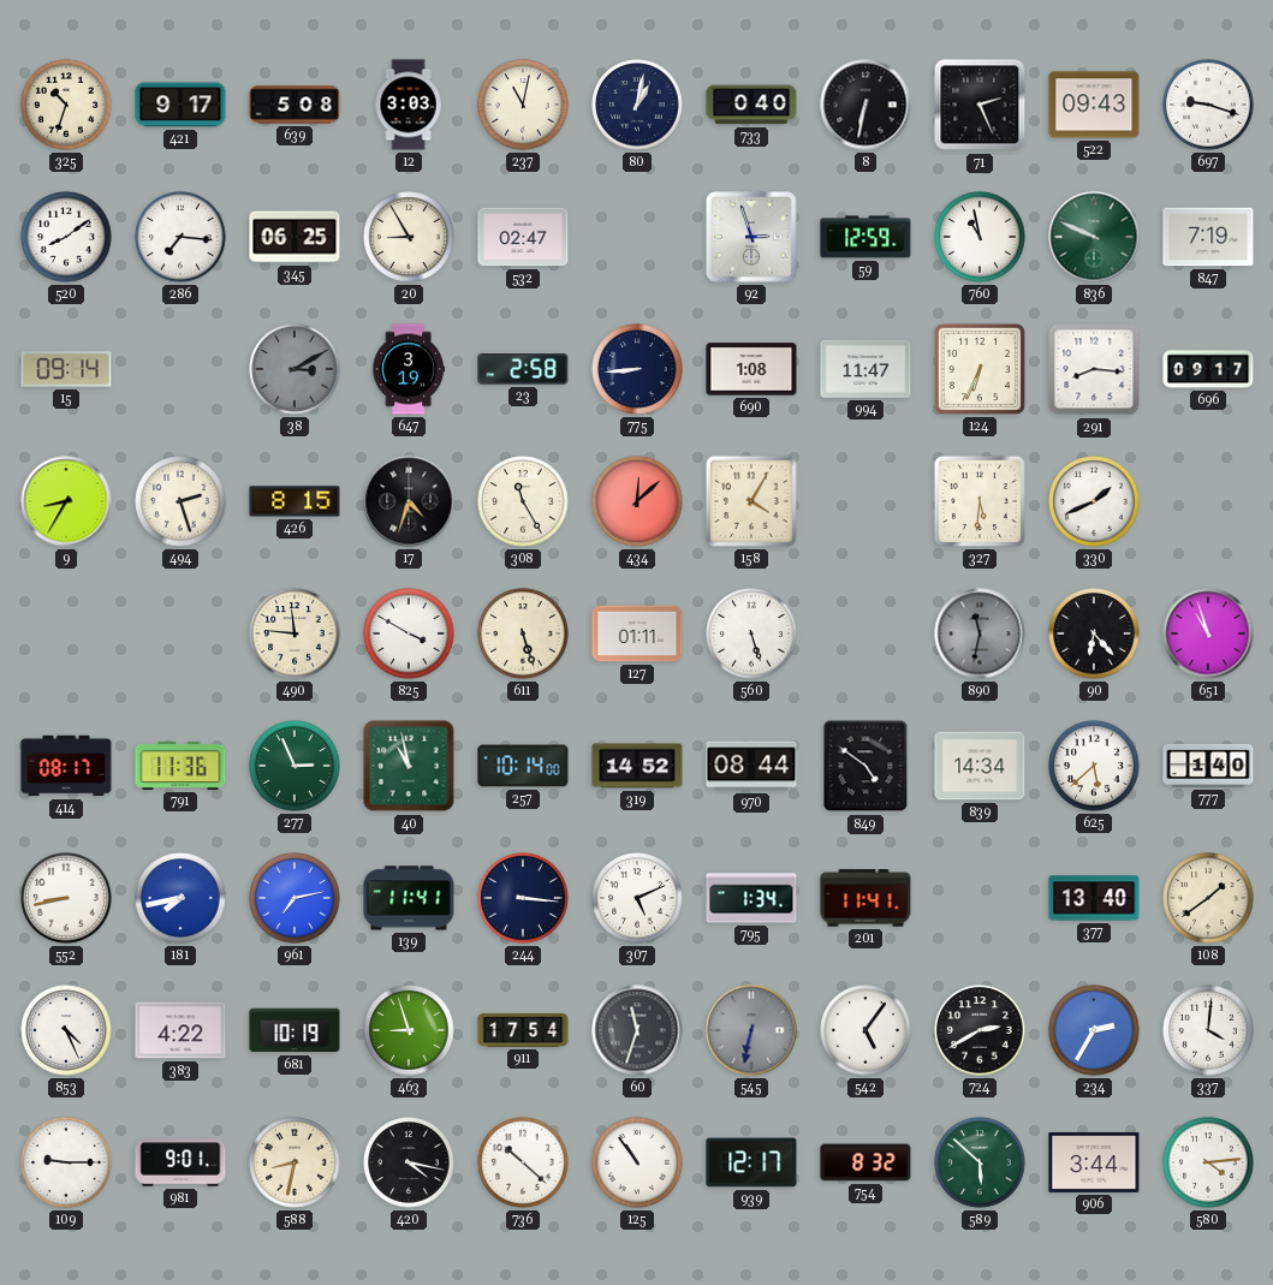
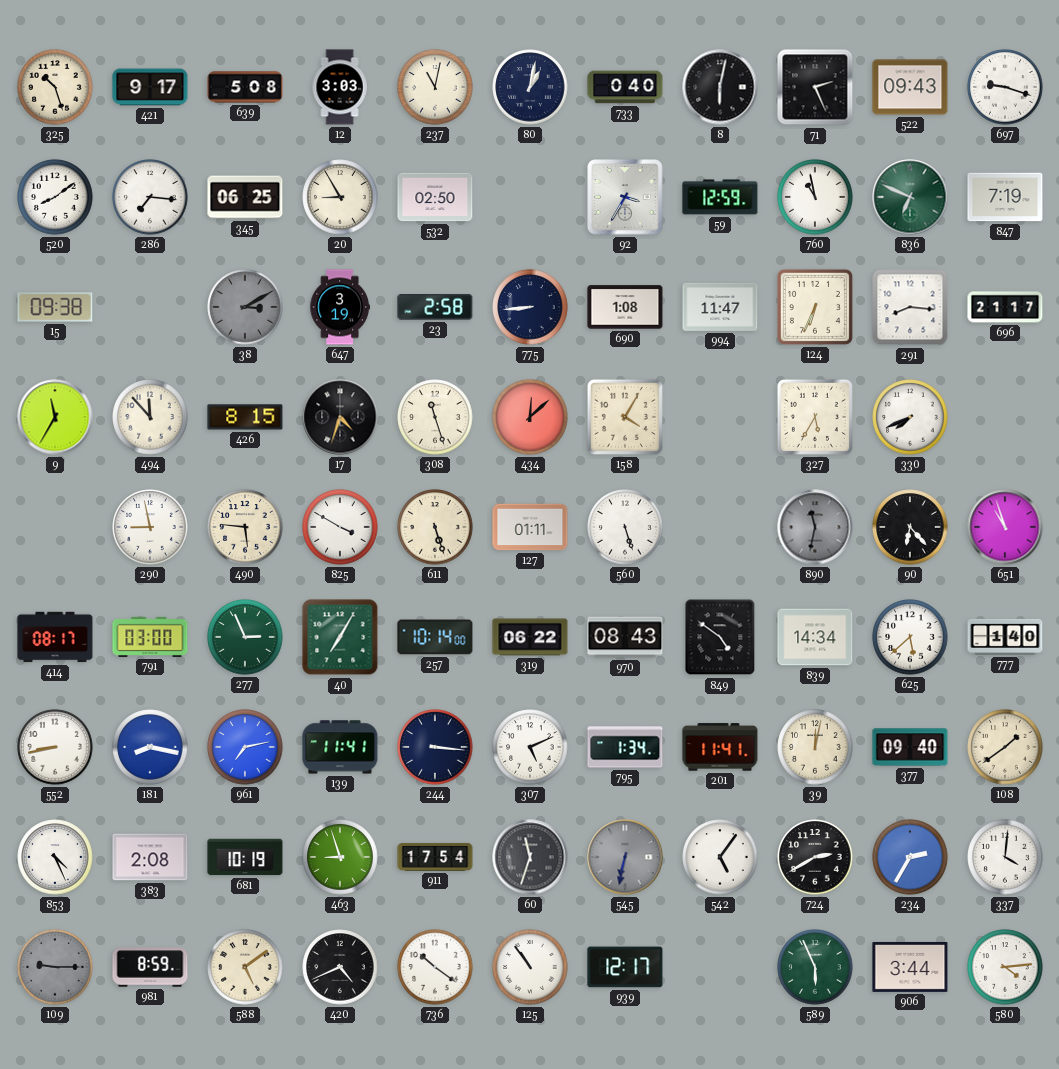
325: 10:33 -> 10:27 (55, 87)
8: 6:32 -> 6:02 (720, 87)
532: 02:47 -> 02:50 (435, 197)
92: 2:57 -> 3:35 (625, 197)
836: 9:49 -> 6:49 (910, 197)
15: 09:14 -> 09:38 (55, 307)
696: 09:17 -> 21:17 (1005, 307)
9: 8:35 -> 11:35 (55, 417)
494: 2:27 -> 11:53 (150, 417)
308: 11:25 -> 11:27 (435, 417)
327: 5:31 -> 5:35 (815, 417)
330: 1:41 -> 7:41 (910, 417)
290: none -> 8:58 (150, 527)
490: 11:46 -> 5:46 (245, 527)
791: 11:36 -> 03:00 (150, 637)
40: 10:58 -> 7:05 (340, 637)
319: 14:52 -> 06:22 (530, 637)
970: 08:44 -> 08:43 (625, 637)
181: 7:43 -> 8:17 (150, 747)
39: none -> 12:02 (815, 747)
377: 13:40 -> 09:40 (910, 747)
383: 4:22 -> 2:08 (150, 857)
109 dial: white -> grey (55, 967)
981: 9:01 -> 8:59 (150, 967)
588: 8:32 -> 5:09 (245, 967)
420: 4:17 -> 4:41 (340, 967)
736: 10:22 -> 10:21 (435, 967)
754: 8:32 -> none (865, 1162)
589: 5:52 -> 5:56 (815, 967)
